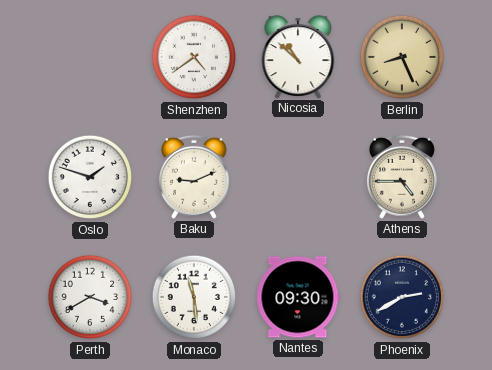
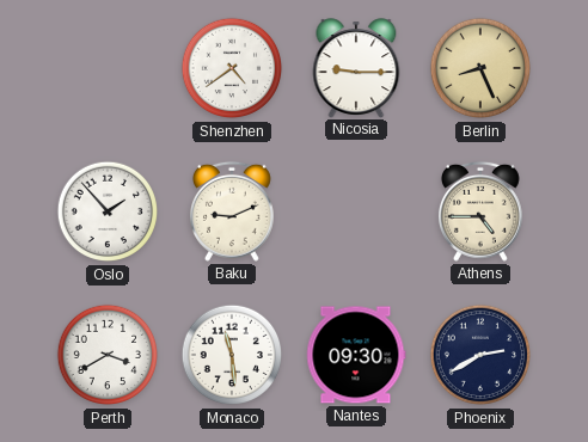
Nicosia: 10:52 -> 9:15 (356, 68)
Oslo: 1:48 -> 1:53 (108, 211)
